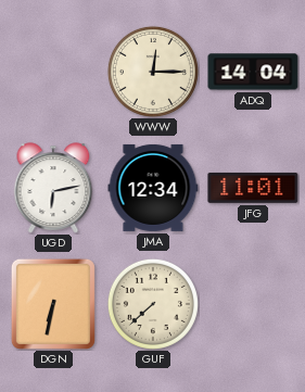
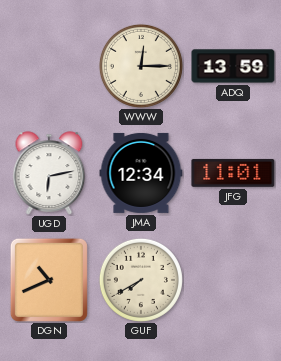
ADQ: 14:04 -> 13:59 (233, 66)
DGN: 6:32 -> 10:41 (49, 280)
GUF: 7:38 -> 7:40 (141, 280)
